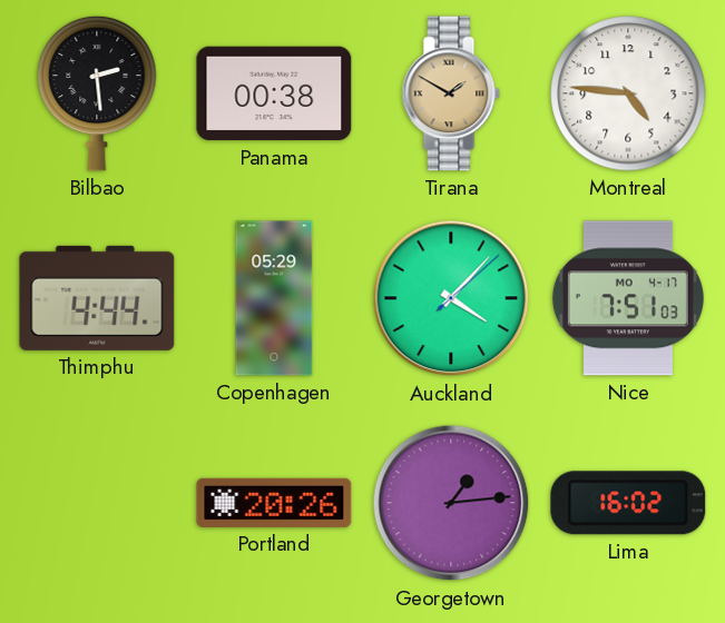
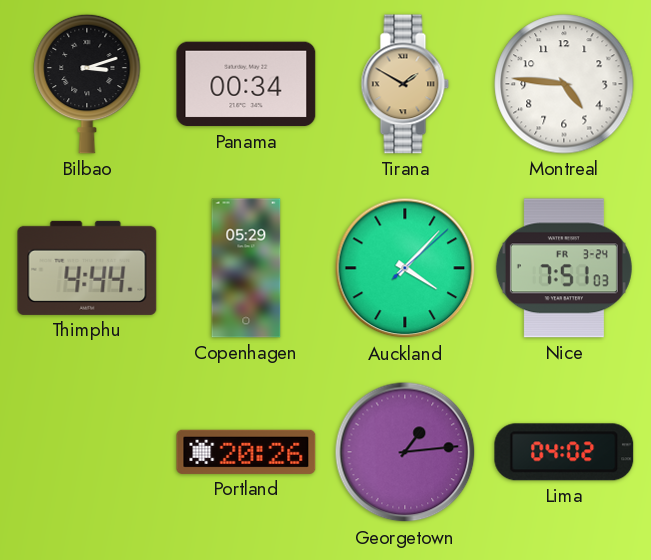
Bilbao: 2:29 -> 3:12 (87, 84)
Panama: 00:38 -> 00:34 (246, 84)
Nice date: MO 4-17 -> FR 3-24 (564, 268)
Lima: 16:02 -> 04:02 (564, 452)
